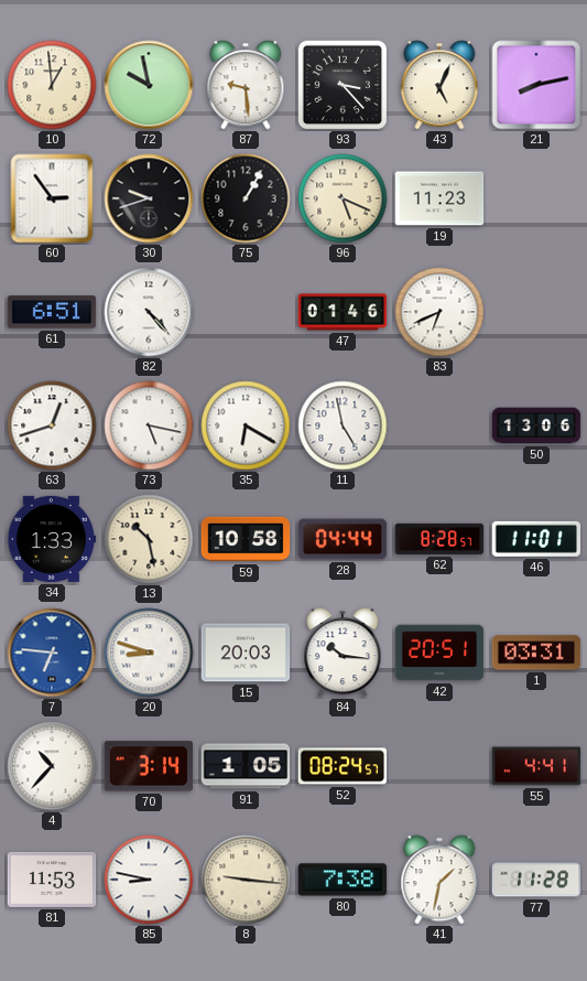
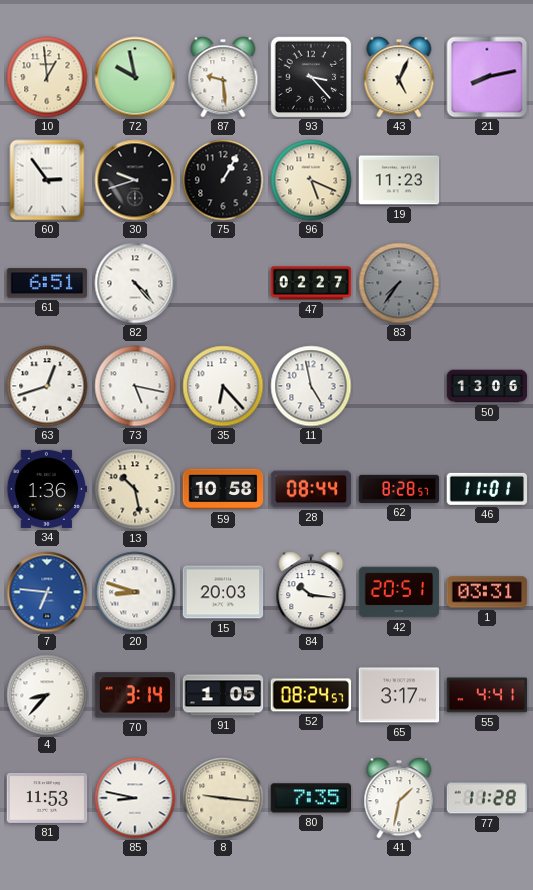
47: 01:46 -> 02:27 (311, 283)
83: 6:41 -> 7:36 (399, 283)
83 dial: white -> grey (399, 283)
35: 6:20 -> 6:23 (223, 386)
34: 1:33 -> 1:36 (47, 489)
28: 04:44 -> 08:44 (311, 489)
4: 10:37 -> 8:37 (47, 695)
65: none -> 3:17 (399, 695)
80: 7:38 -> 7:35 (311, 798)
